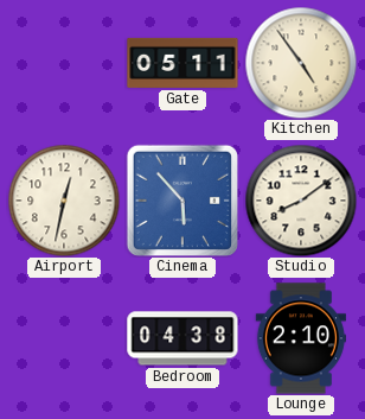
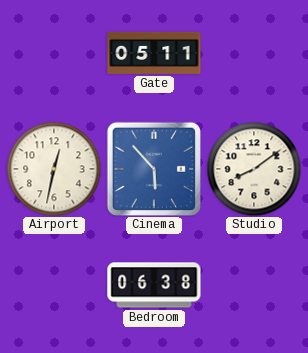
Kitchen: 4:54 -> none (301, 63)
Bedroom: 04:38 -> 06:38 (154, 285)
Lounge: 2:10 -> none (301, 338)
